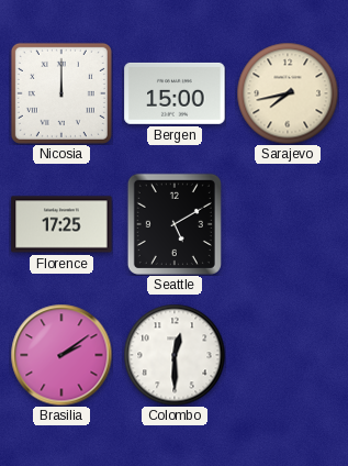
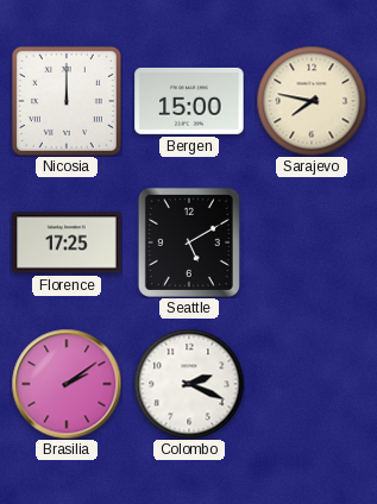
Sarajevo: 7:43 -> 7:47 (312, 101)
Colombo: 12:30 -> 2:19 (189, 384)
